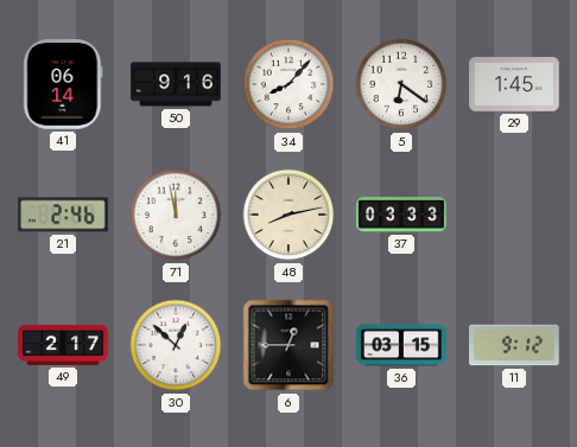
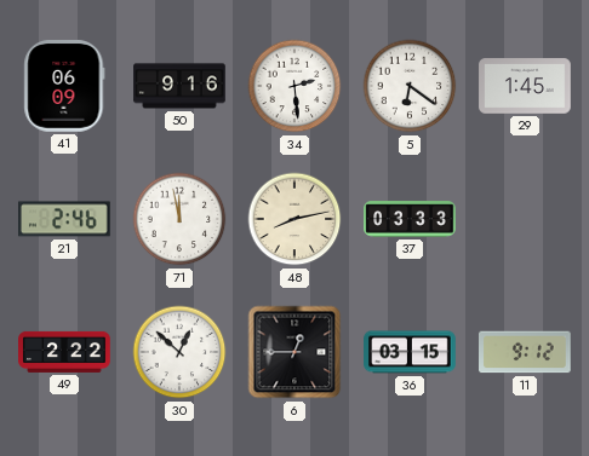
41: 06:14 -> 06:09 (64, 87)
34: 8:07 -> 2:29 (294, 86)
49: 2:17 -> 2:22 (64, 352)
